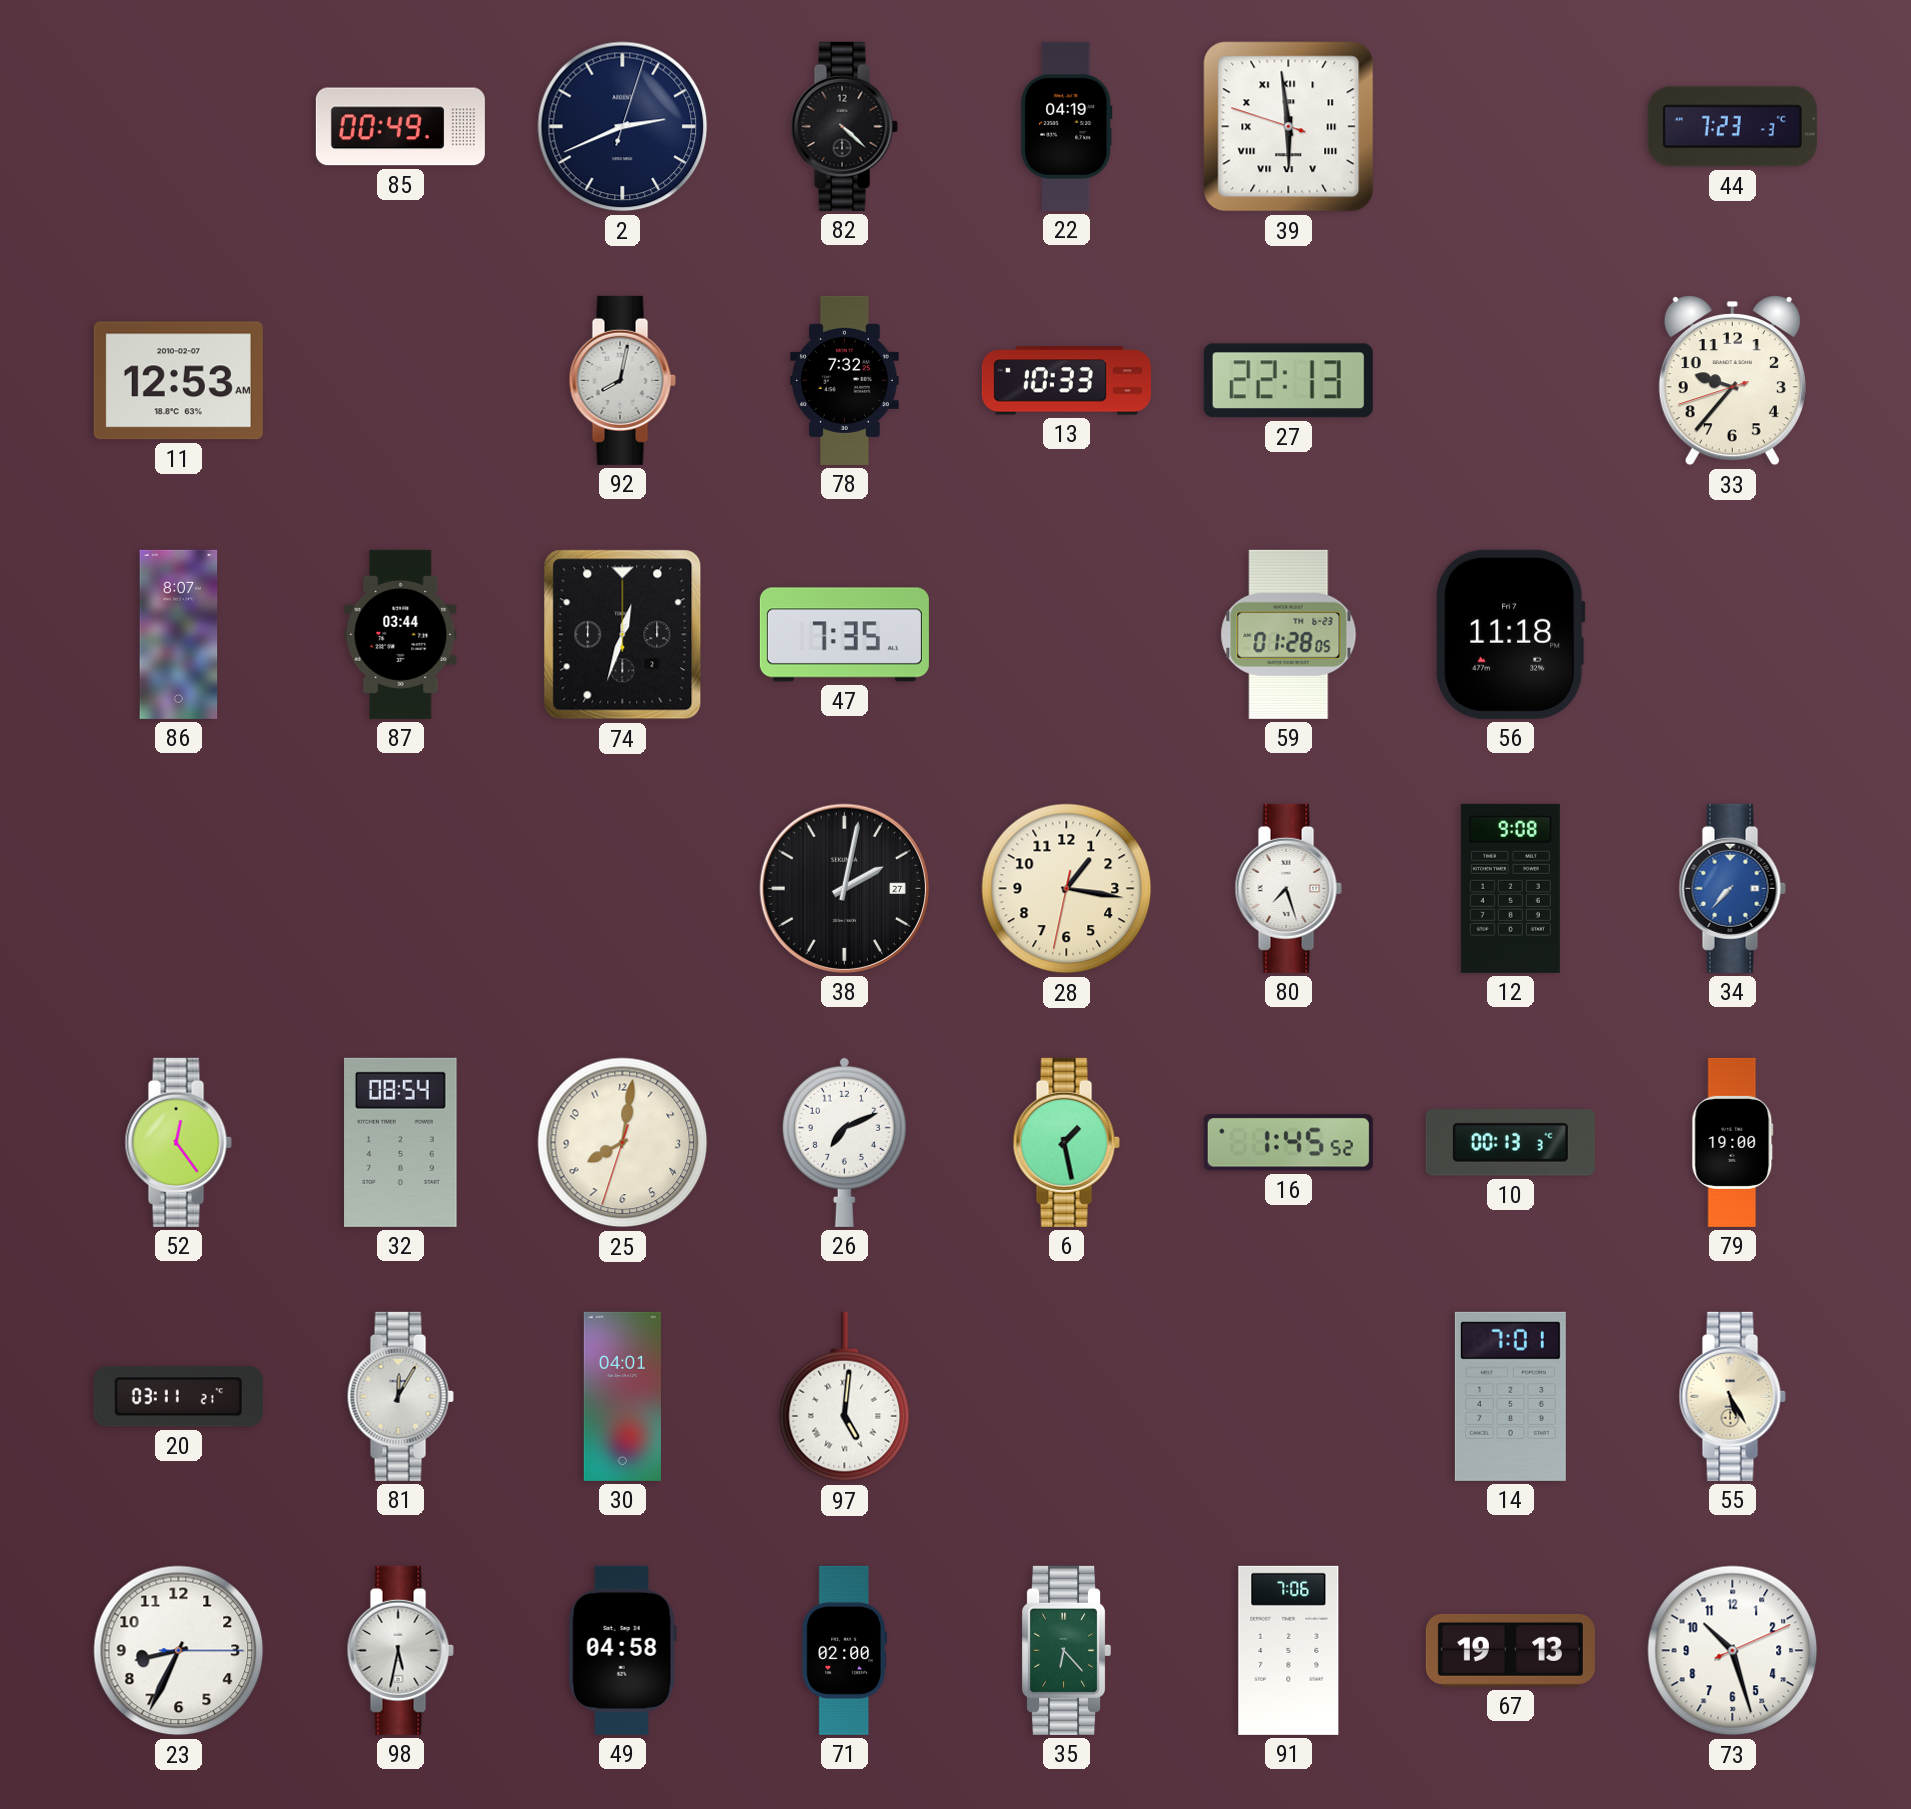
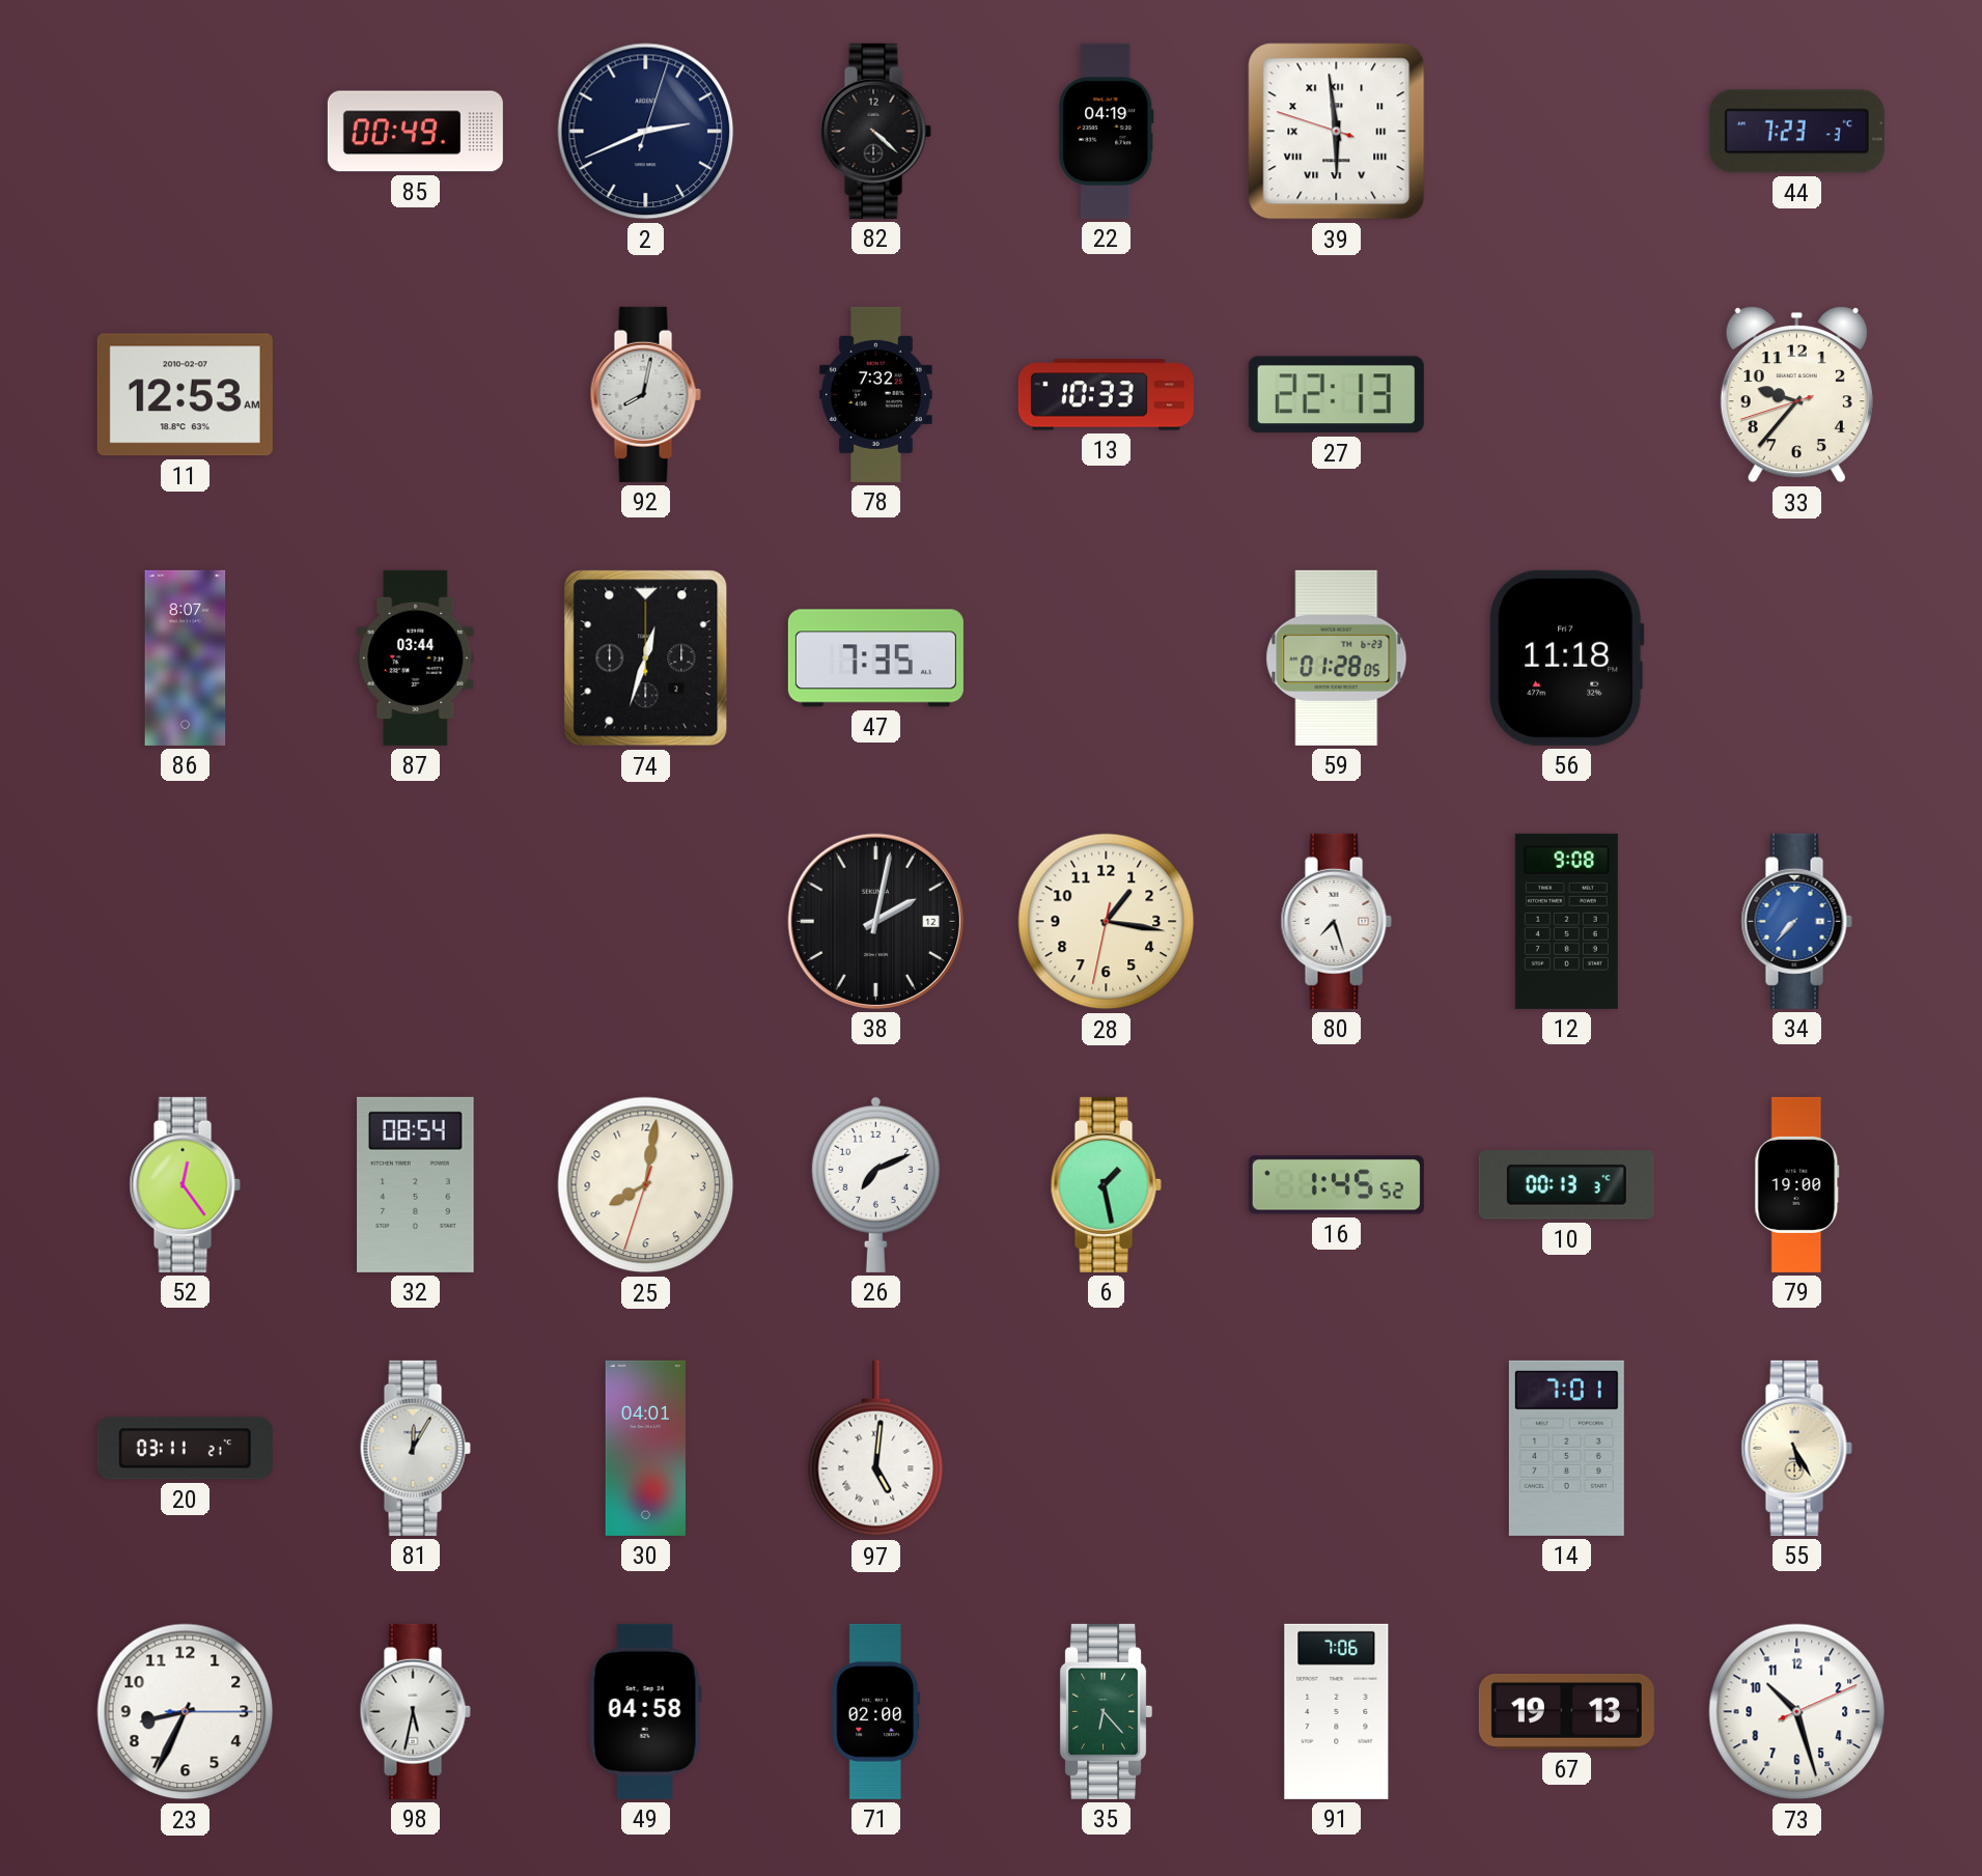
38 date: 27 -> 12 (875, 921)
